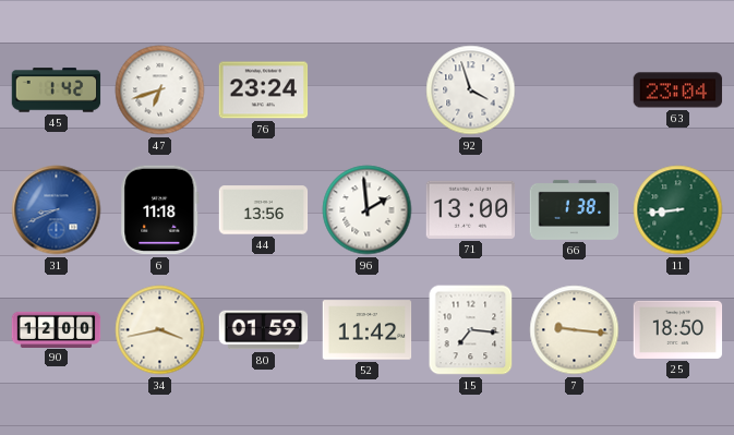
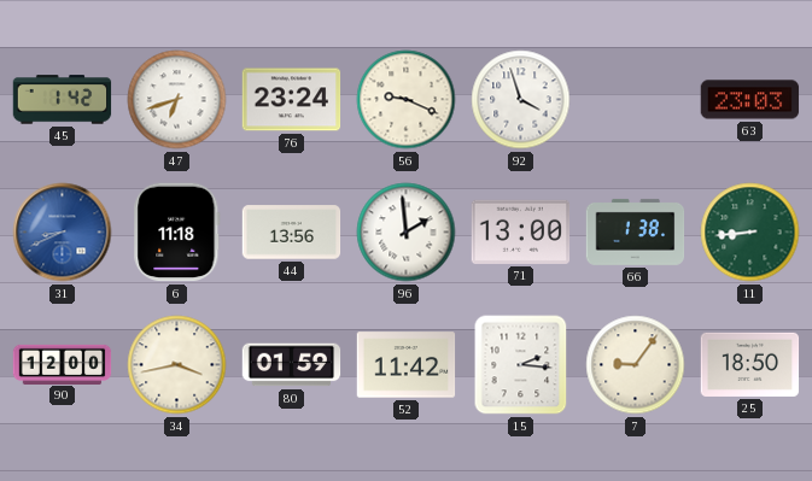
56: none -> 9:19 (407, 100)
63: 23:04 -> 23:03 (750, 100)
15: 7:16 -> 2:16 (521, 365)
7: 9:16 -> 9:06 (636, 365)
